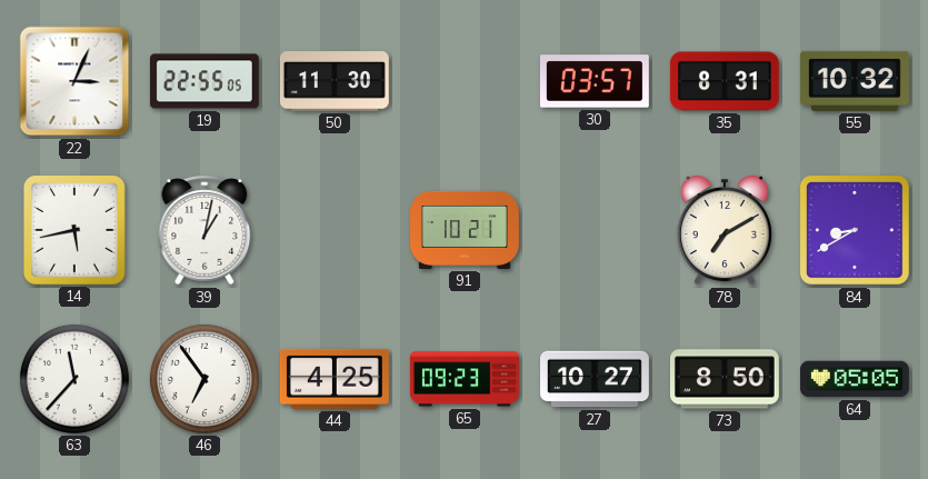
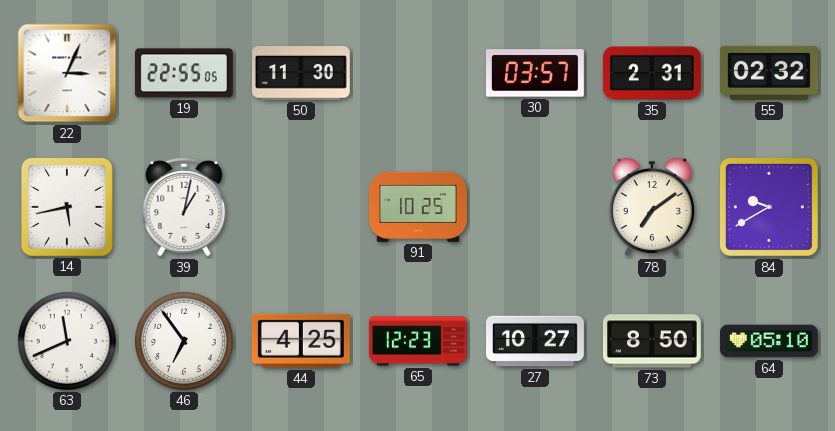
35: 8:31 -> 2:31 (652, 73)
55: 10:32 -> 02:32 (769, 73)
91: 10:21 -> 10:25 (419, 207)
78: 7:10 -> 7:09 (652, 207)
84: 8:40 -> 9:40 (769, 207)
63: 11:37 -> 11:41 (67, 341)
65: 09:23 -> 12:23 (418, 341)
64: 05:05 -> 05:10 (769, 341)
